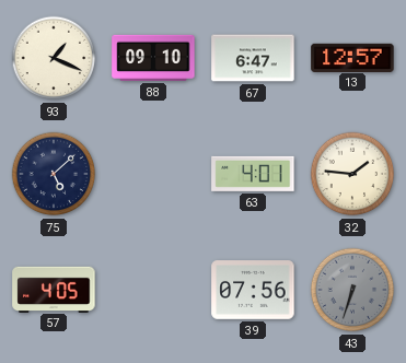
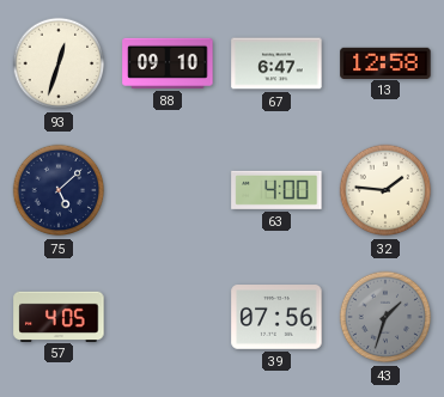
93: 1:19 -> 12:33 (59, 63)
13: 12:57 -> 12:58 (385, 62)
63: 4:01 -> 4:00 (276, 190)
43: 6:33 -> 1:33 (385, 317)
